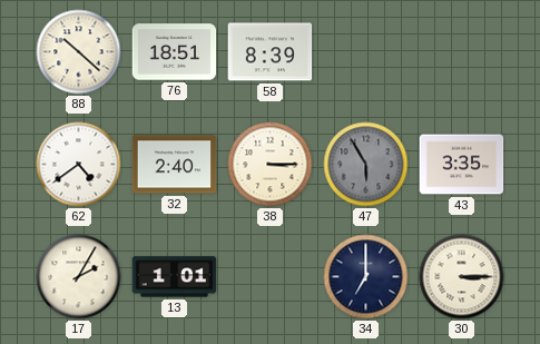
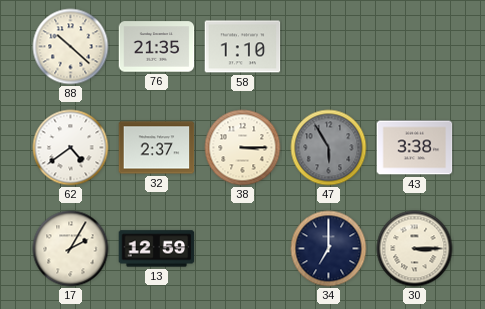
76: 18:51 -> 21:35 (157, 47)
58: 8:39 -> 1:10 (243, 47)
32: 2:40 -> 2:37 (157, 148)
43: 3:35 -> 3:38 (415, 148)
13: 1:01 -> 12:59 (157, 249)
